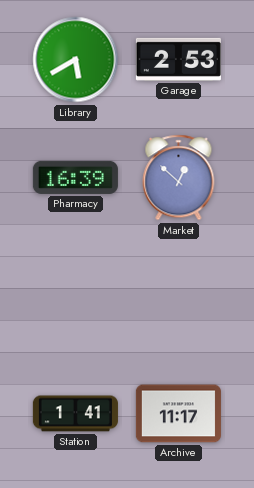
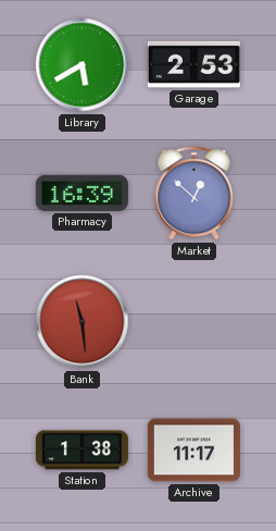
Bank: none -> 11:29 (83, 322)
Station: 1:41 -> 1:38 (81, 450)
